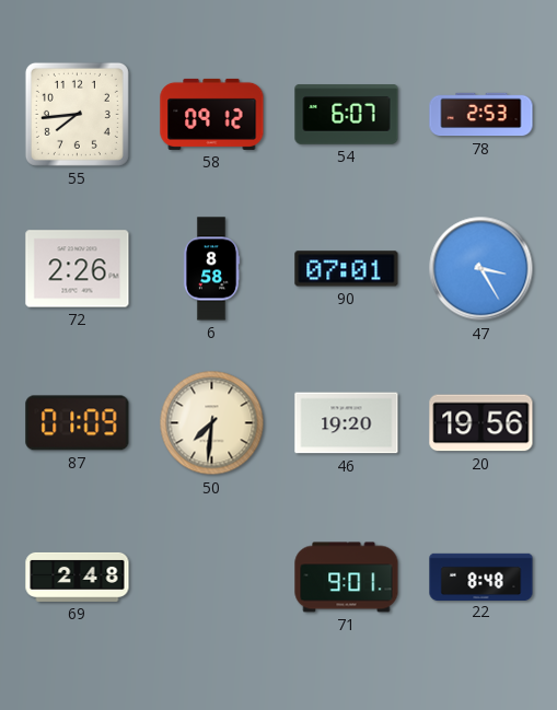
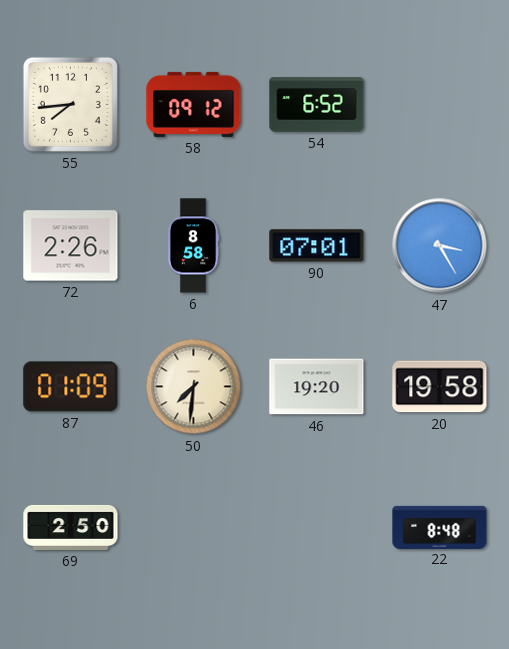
54: 6:07 -> 6:52 (317, 105)
78: 2:53 -> none (481, 115)
20: 19:56 -> 19:58 (440, 387)
69: 2:48 -> 2:50 (71, 527)
71: 9:01 -> none (347, 578)
